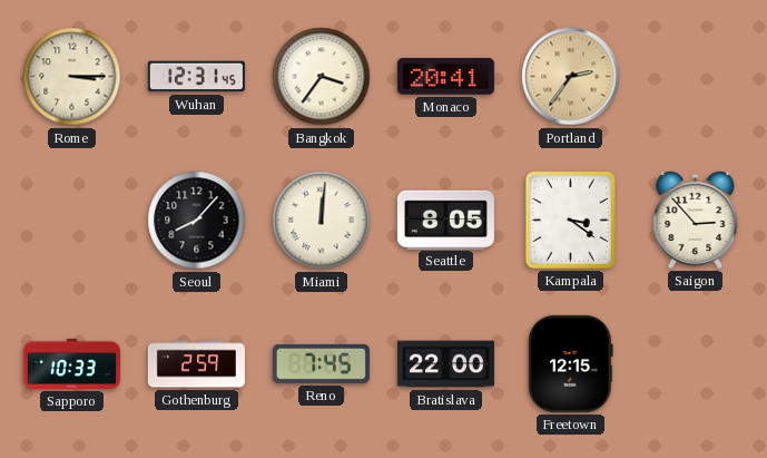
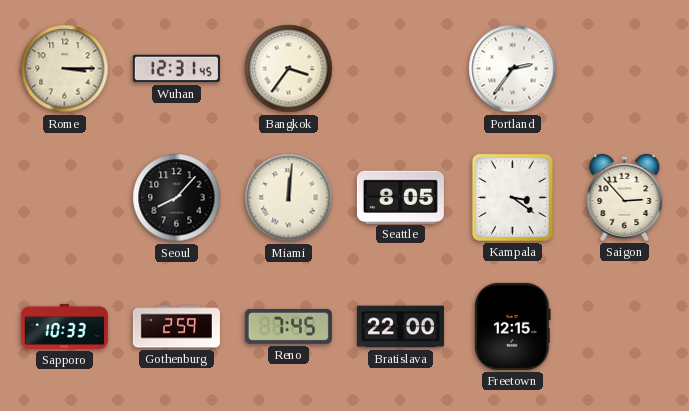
Monaco: 20:41 -> none (445, 77)
Portland dial: champagne -> white (513, 69)
